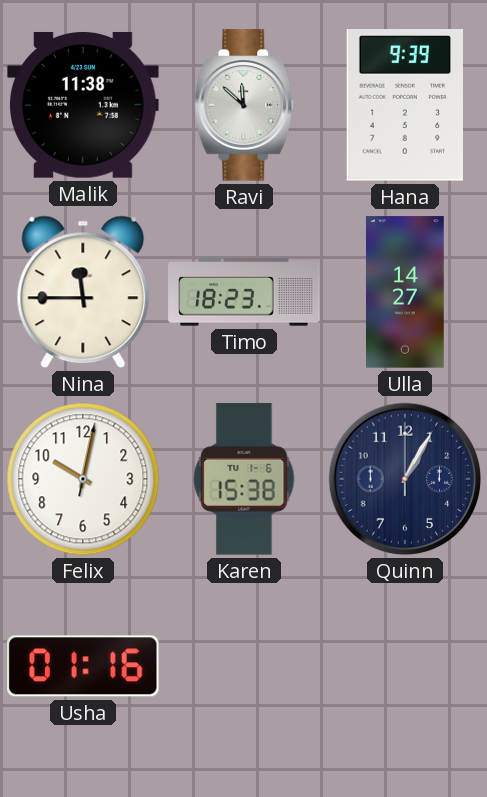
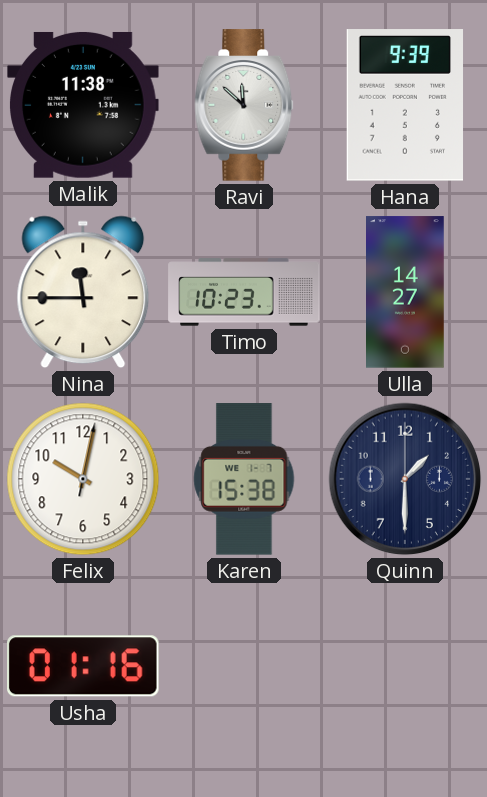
Timo: 18:23 -> 10:23 (244, 292)
Karen date: TU 1-6 -> WE 1-7 (244, 479)
Quinn: 1:05 -> 1:30 (405, 479)
